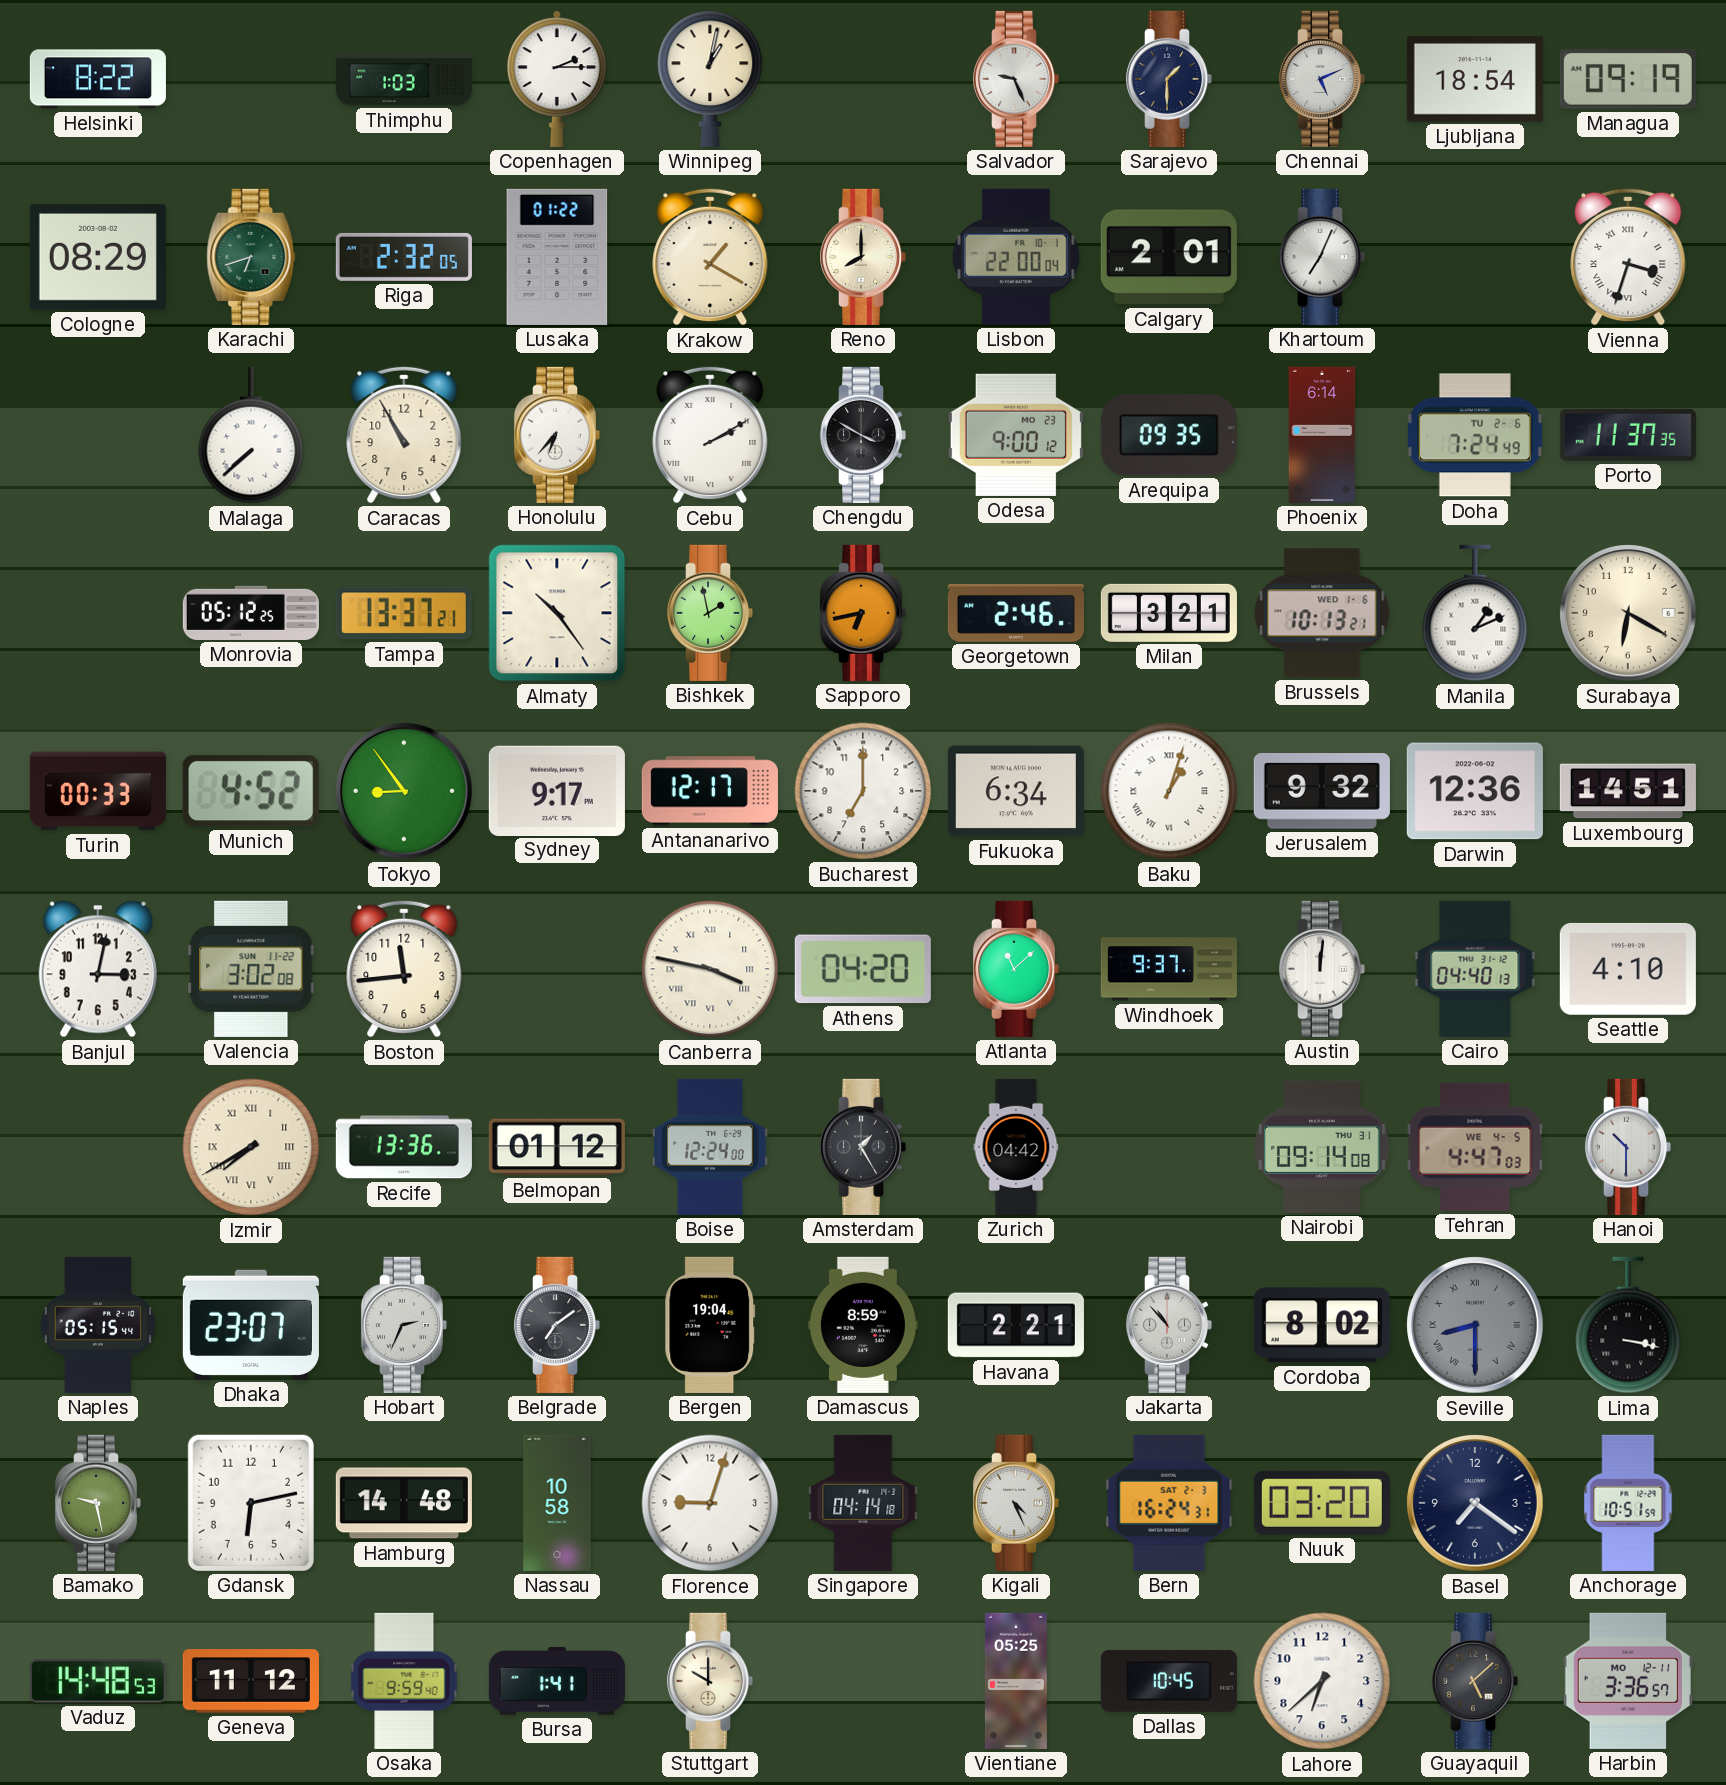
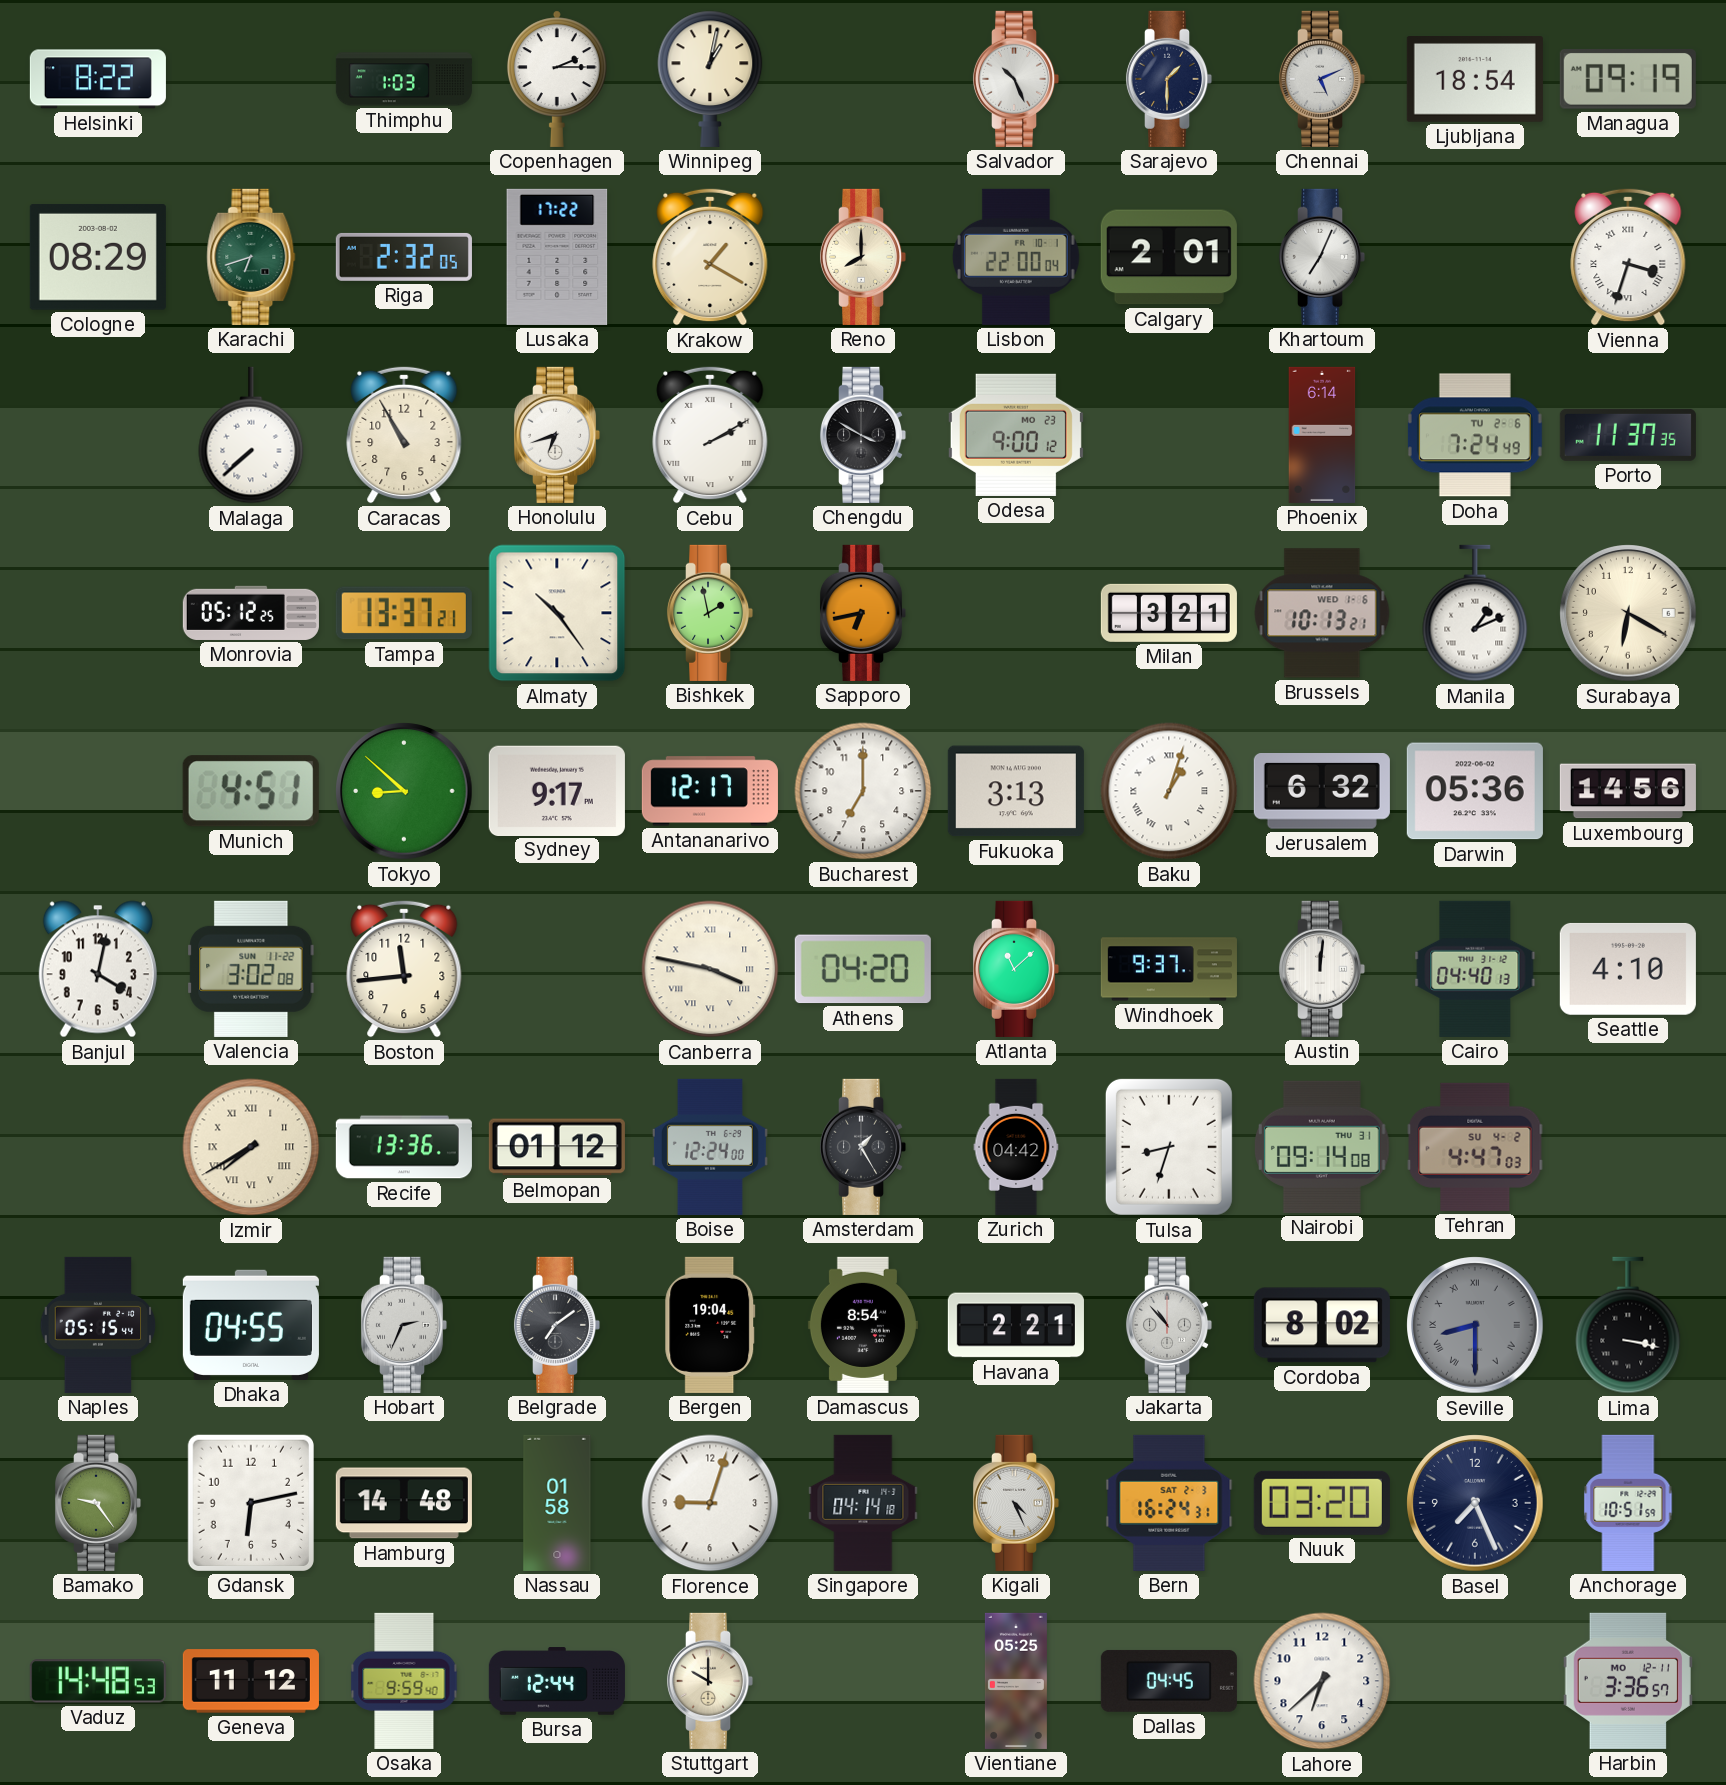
Salvador: 9:26 -> 10:26 (1016, 79)
Lusaka: 01:22 -> 17:22 (557, 257)
Honolulu: 6:37 -> 6:42 (557, 435)
Arequipa: 09:35 -> none (1169, 435)
Georgetown: 2:46 -> none (1016, 613)
Turin: 00:33 -> none (98, 791)
Munich: 4:52 -> 4:51 (251, 791)
Tokyo: 8:54 -> 8:52 (404, 791)
Fukuoka: 6:34 -> 3:13 (1016, 791)
Jerusalem: 9:32 -> 6:32 (1322, 792)
Darwin: 12:36 -> 05:36 (1475, 791)
Luxembourg: 14:51 -> 14:56 (1628, 791)
Banjul: 3:02 -> 4:02 (98, 969)
Tulsa: none -> 8:33 (1169, 1147)
Tehran date: WE 4-5 -> SU 4-2 (1475, 1147)
Hanoi: 10:30 -> none (1628, 1147)
Dhaka: 23:07 -> 04:55 (251, 1325)
Damascus: 8:59 -> 8:54 (863, 1325)
Bamako: 9:28 -> 9:24 (98, 1503)
Nassau: 10:58 -> 01:58 (557, 1503)
Basel: 7:21 -> 7:26 (1475, 1503)
Bursa: 1:41 -> 12:44 (557, 1681)
Dallas: 10:45 -> 04:45 (1169, 1681)
Guayaquil: 5:08 -> none (1475, 1681)
